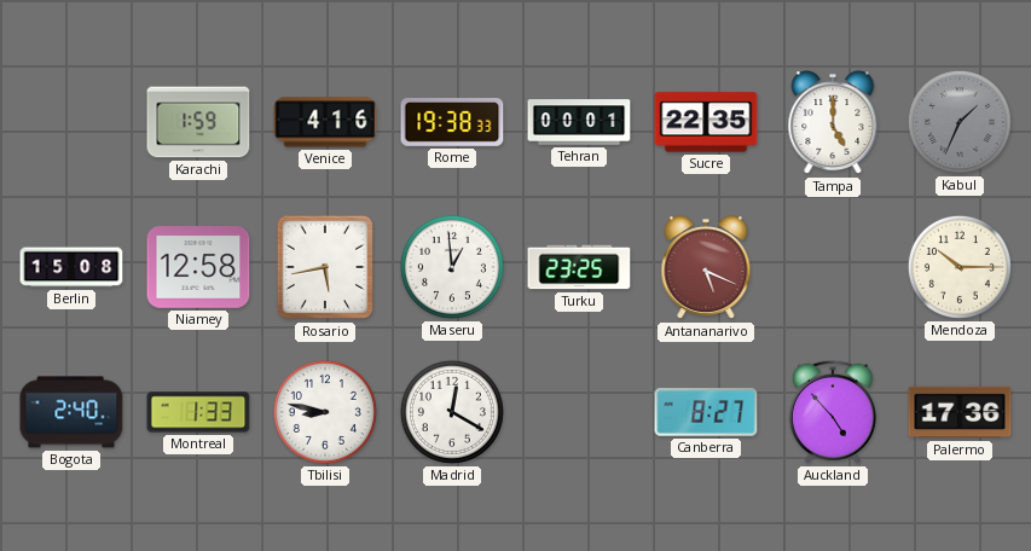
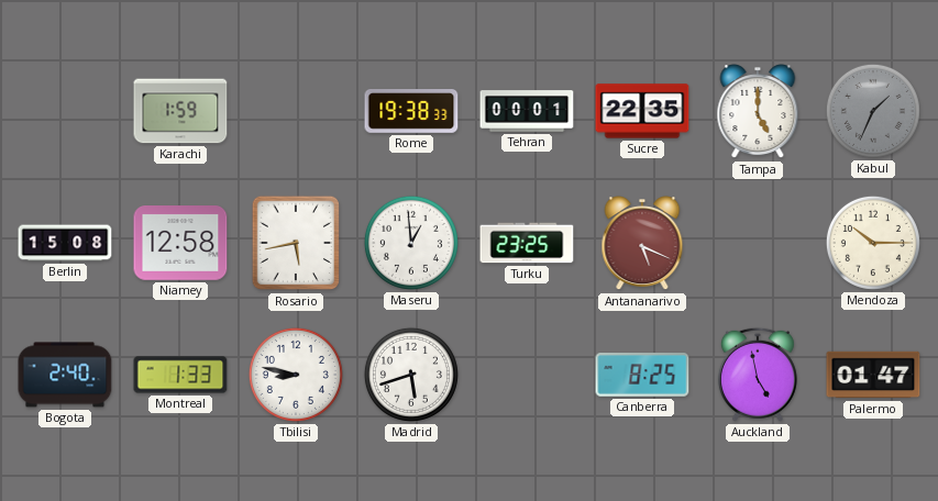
Venice: 4:16 -> none (325, 122)
Madrid: 12:20 -> 5:42 (411, 375)
Canberra: 8:27 -> 8:25 (642, 375)
Auckland: 4:53 -> 4:58 (758, 375)
Palermo: 17:36 -> 01:47 (873, 375)
